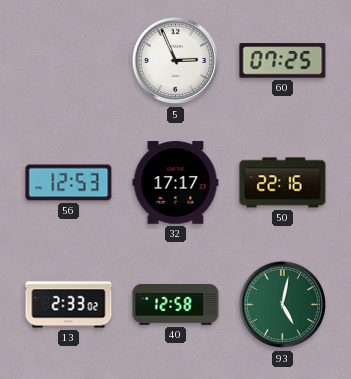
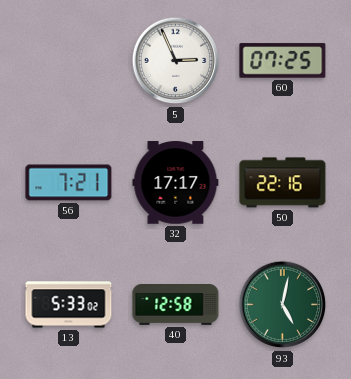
56: 12:53 -> 7:21 (69, 183)
13: 2:33 -> 5:33 (69, 305)
